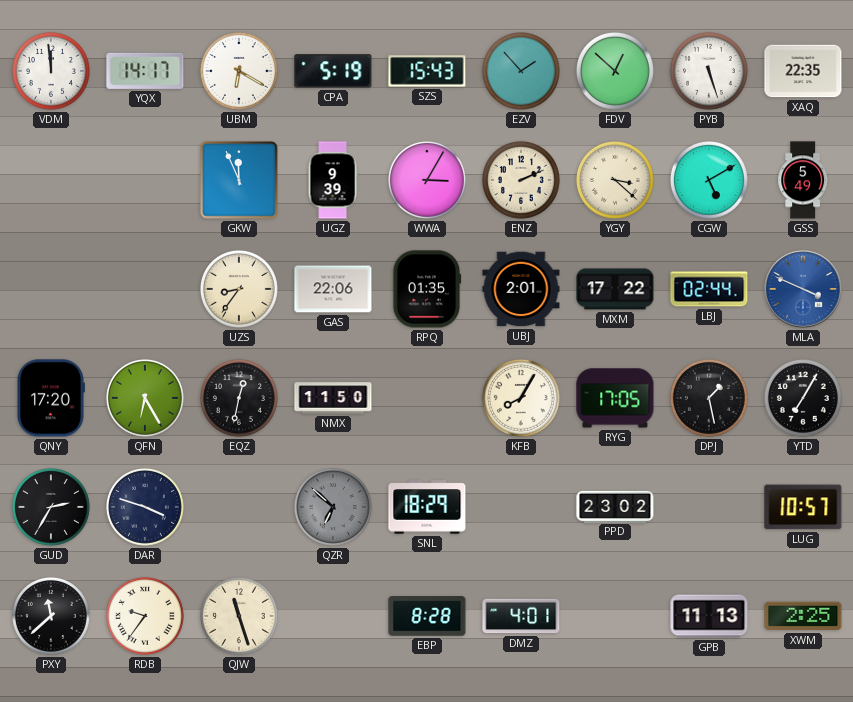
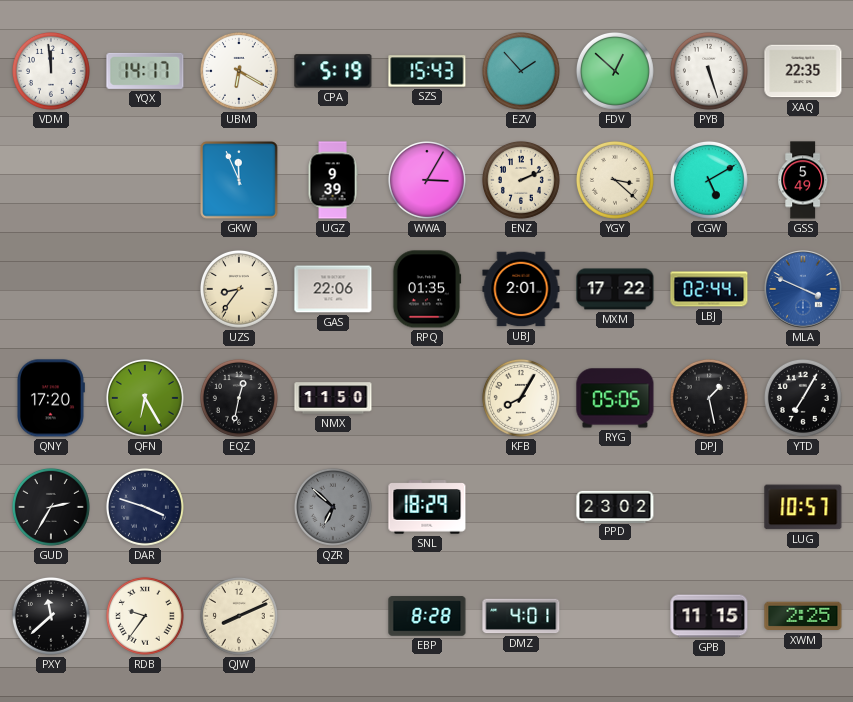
RYG: 17:05 -> 05:05 (615, 398)
QJW: 11:27 -> 8:11 (239, 616)
GPB: 11:13 -> 11:15 (709, 616)
